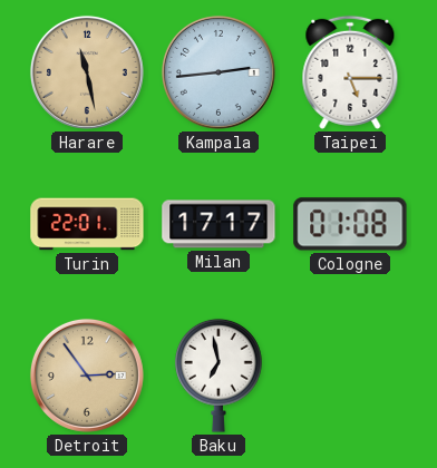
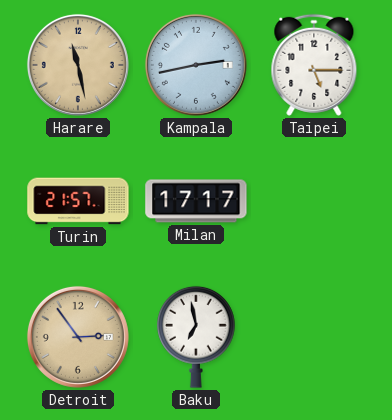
Kampala: 2:44 -> 2:43 (196, 65)
Turin: 22:01 -> 21:57 (78, 201)
Cologne: 01:08 -> none (350, 224)
